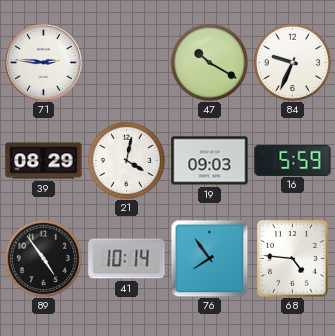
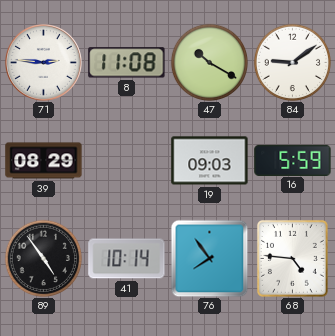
8: none -> 11:08 (127, 63)
84: 9:34 -> 9:09 (292, 62)
21: 4:02 -> none (126, 160)
